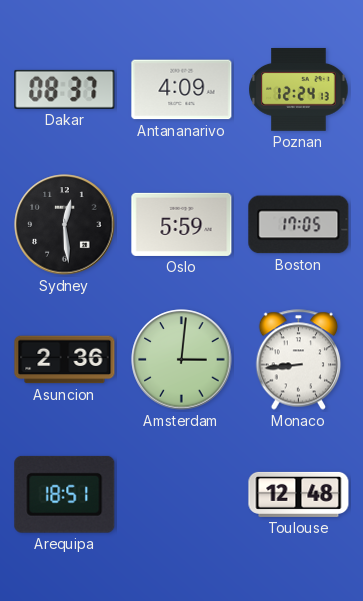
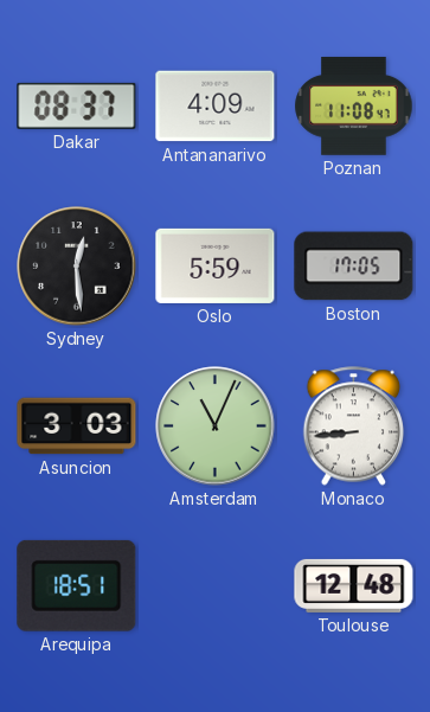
Poznan: 12:24 -> 11:08 (354, 105)
Asuncion: 2:36 -> 3:03 (77, 426)
Amsterdam: 3:01 -> 11:04 (216, 426)
